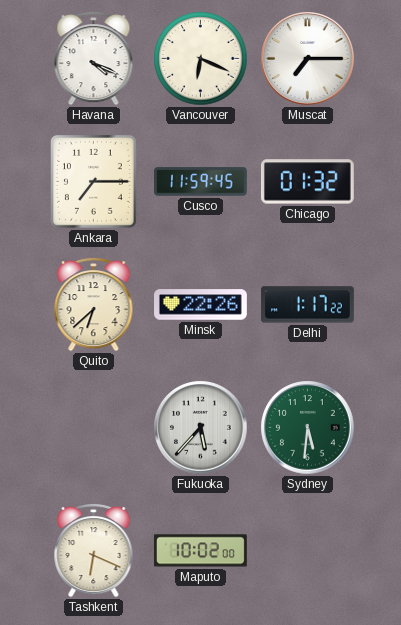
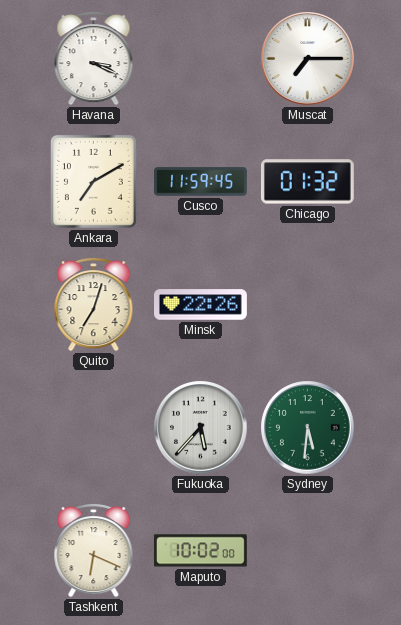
Havana: 4:19 -> 3:19 (94, 58)
Vancouver: 6:19 -> none (201, 59)
Ankara: 7:15 -> 7:10 (93, 181)
Quito: 6:38 -> 7:03 (94, 304)
Delhi: 1:17 -> none (308, 305)
